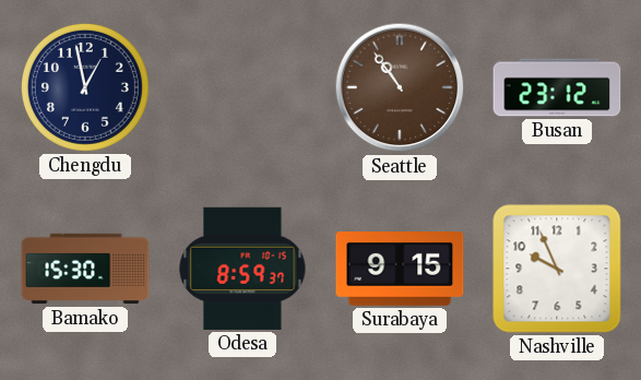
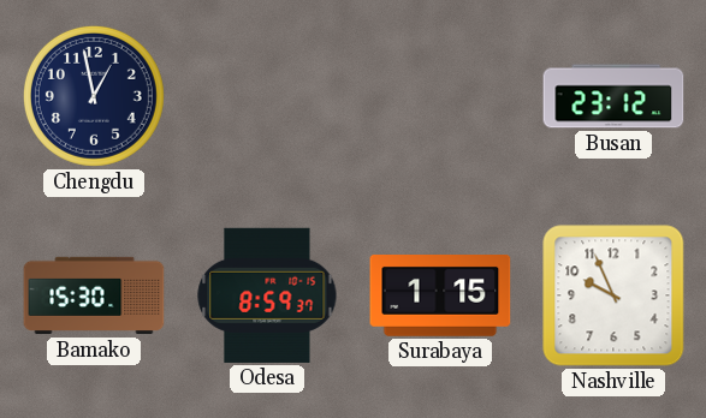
Seattle: 10:54 -> none (400, 87)
Surabaya: 9:15 -> 1:15 (440, 297)
